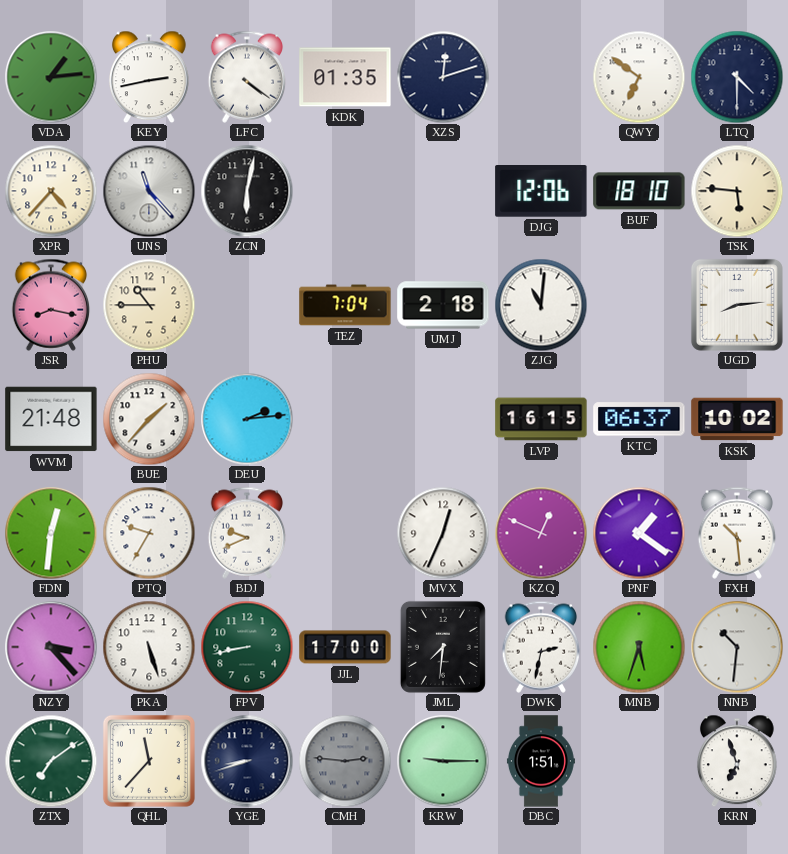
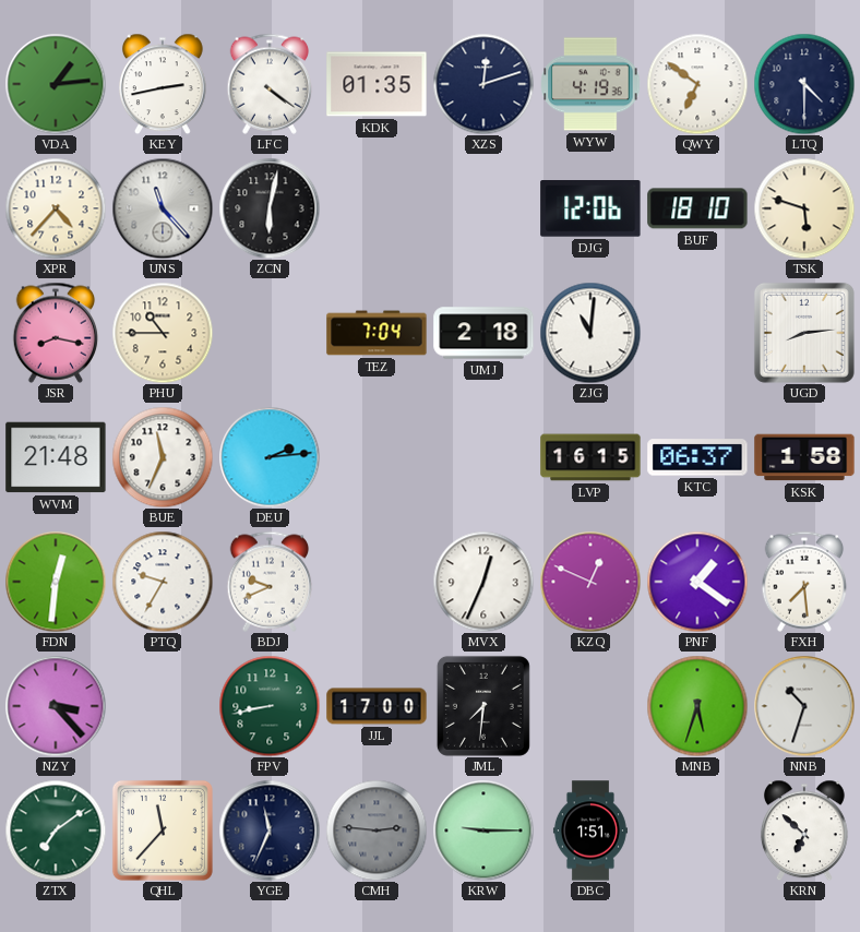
WYW: none -> 4:19 (590, 84)
TSK: 5:46 -> 5:48 (804, 208)
BUE: 1:37 -> 11:34 (163, 457)
KSK: 10:02 -> 1:58 (804, 457)
FXH: 10:29 -> 7:29 (804, 582)
PKA: 5:27 -> none (149, 647)
DWK: 2:32 -> none (541, 647)
NNB: 10:31 -> 10:33 (804, 706)
YGE: 8:42 -> 11:34 (270, 831)
KRN: 6:57 -> 6:52 (804, 831)
